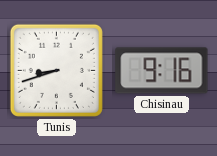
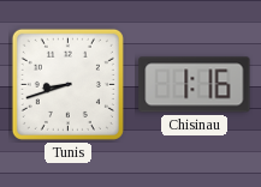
Chisinau: 9:16 -> 1:16 (195, 85)
